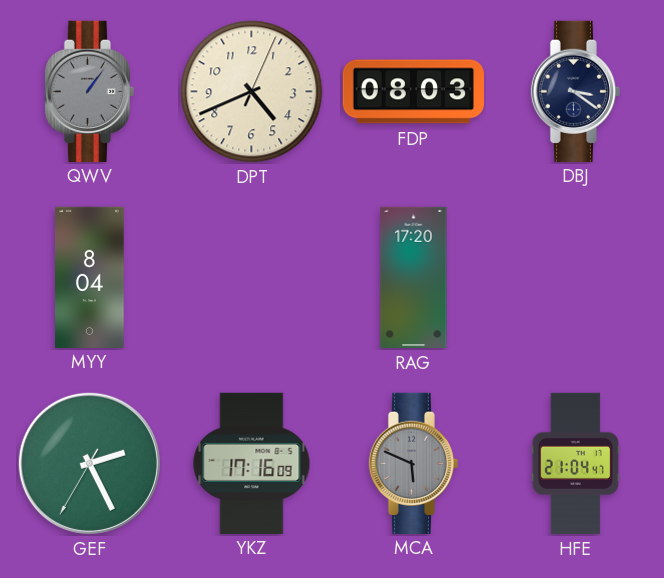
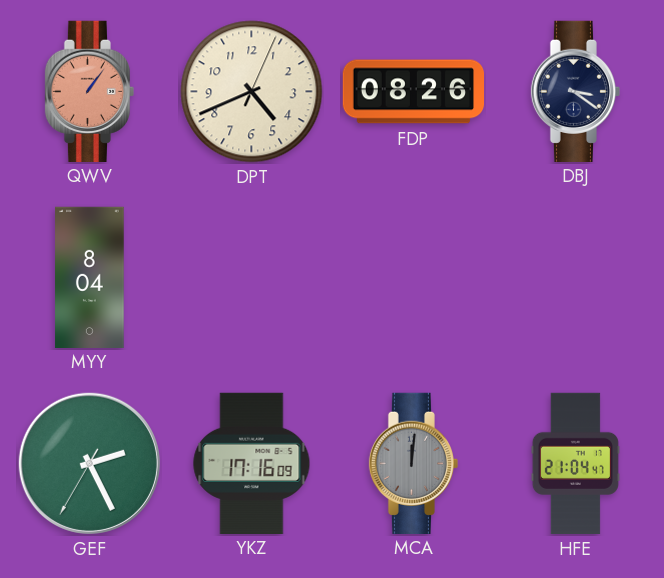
QWV dial: grey -> salmon (90, 91)
FDP: 08:03 -> 08:26 (414, 92)
RAG: 17:20 -> none (414, 278)
MCA: 5:49 -> 12:01 (414, 463)
